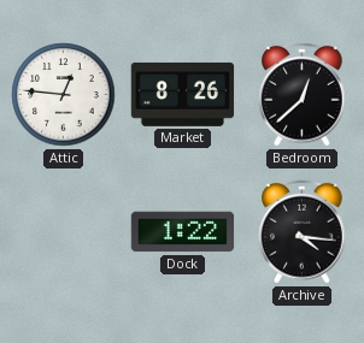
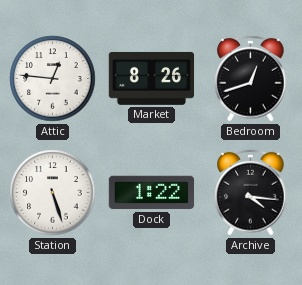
Bedroom: 12:38 -> 12:42 (251, 78)
Station: none -> 5:27 (53, 193)
